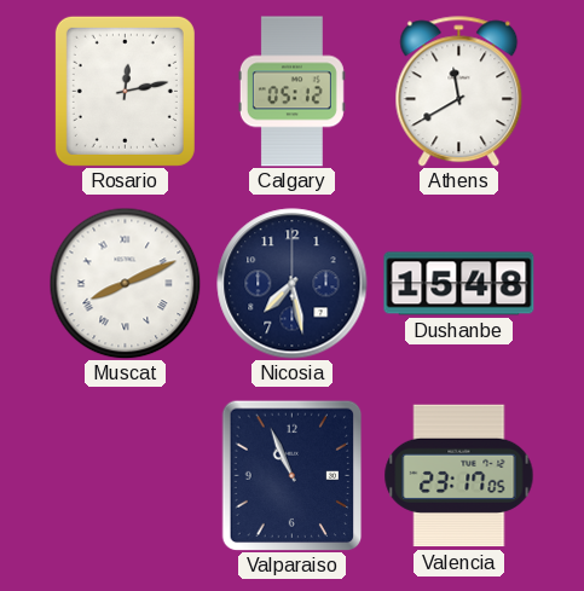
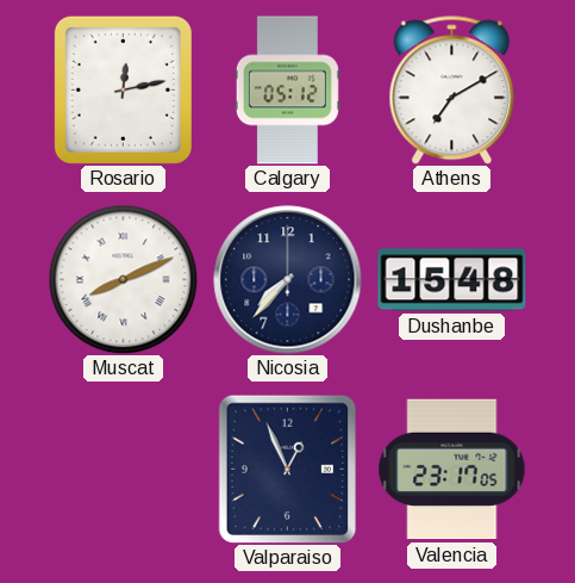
Athens: 11:40 -> 7:10 (452, 91)
Nicosia: 7:28 -> 7:37 (288, 280)
Valparaiso: 10:56 -> 12:56 (288, 469)
